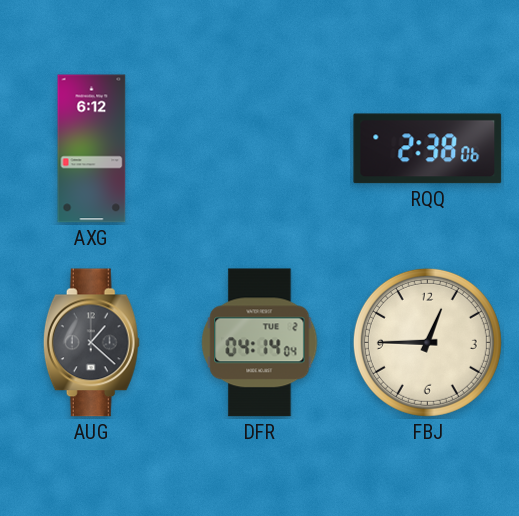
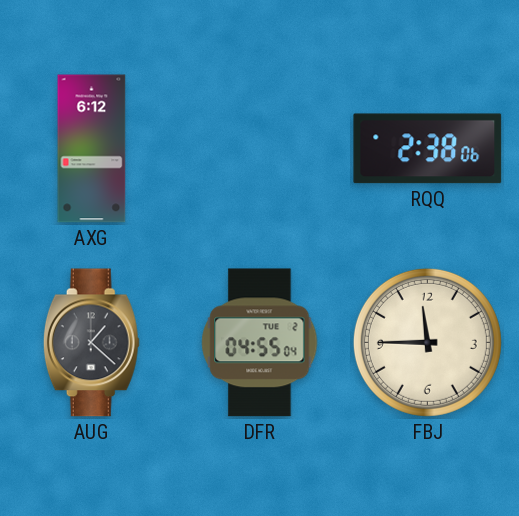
DFR: 04:14 -> 04:55 (260, 343)
FBJ: 12:45 -> 11:45 (427, 342)
